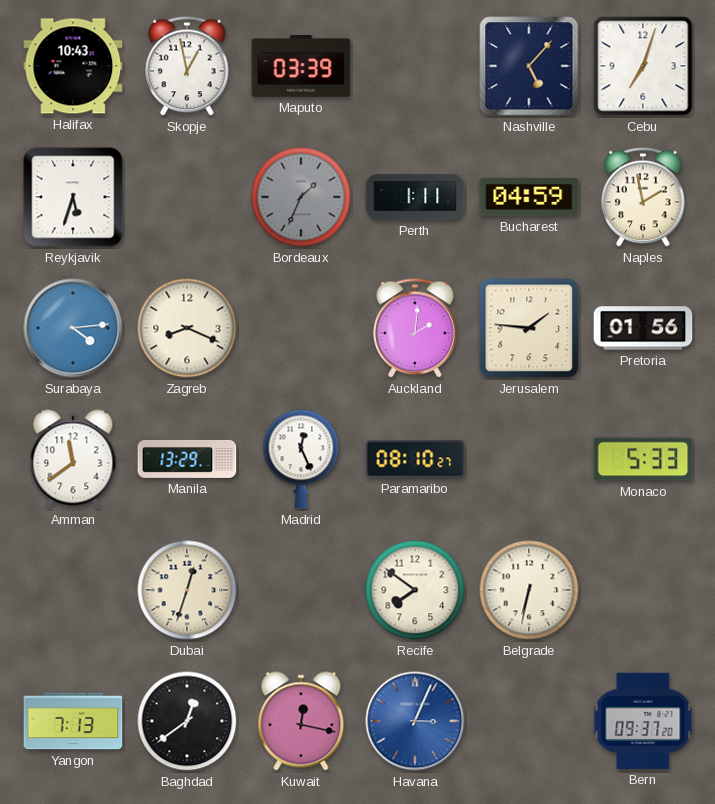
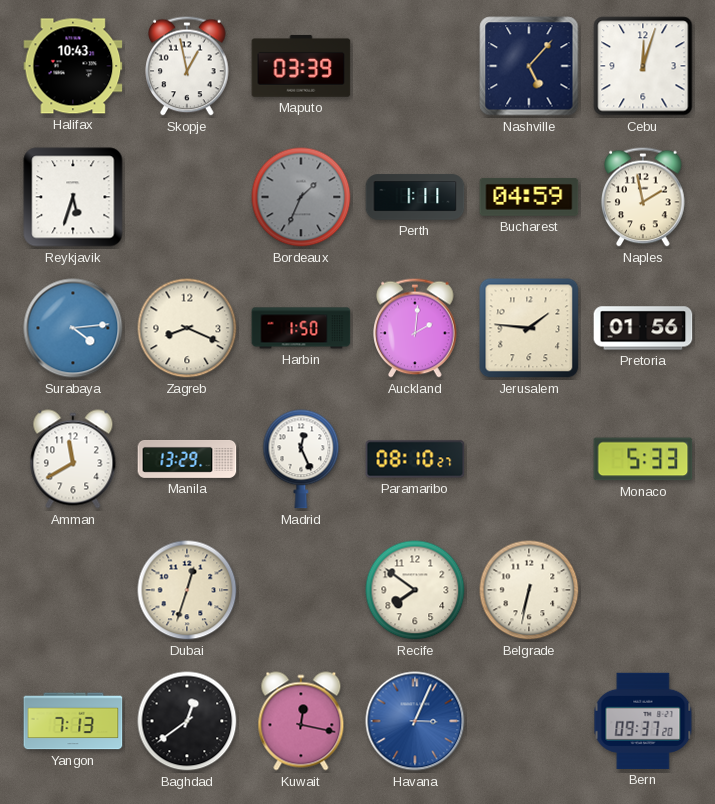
Cebu: 7:03 -> 12:03 (643, 66)
Harbin: none -> 1:50 (301, 328)
Amman: 11:39 -> 11:40 (73, 459)
